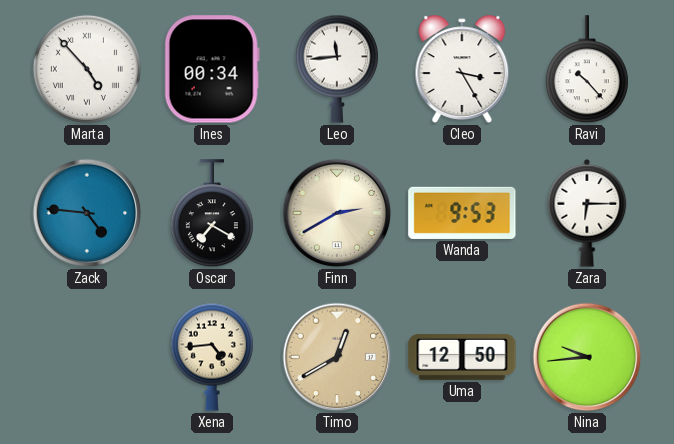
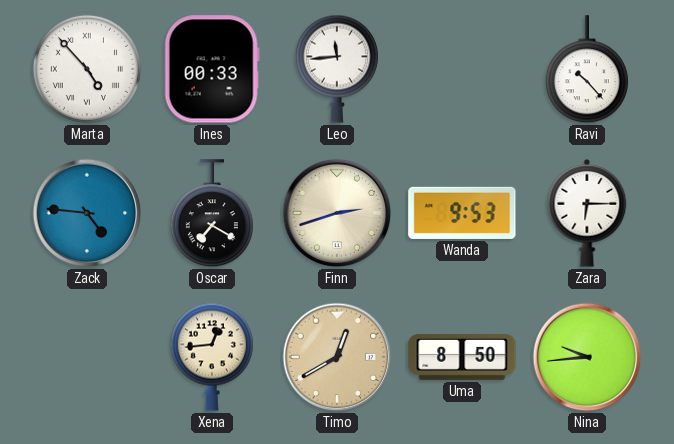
Ines: 00:34 -> 00:33 (212, 69)
Cleo: 3:25 -> none (462, 69)
Finn: 2:40 -> 2:42 (337, 213)
Xena: 4:44 -> 12:44 (212, 357)
Uma: 12:50 -> 8:50 (462, 357)
